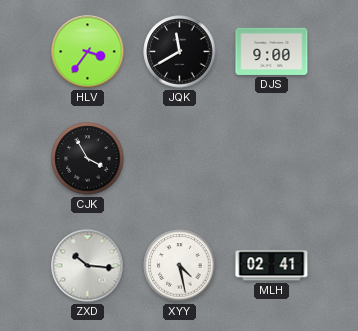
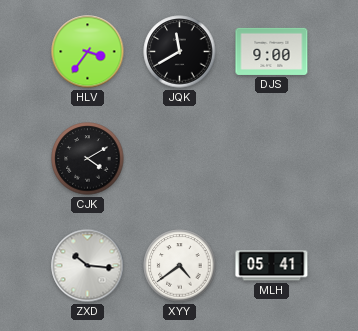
CJK: 3:55 -> 4:10 (88, 159)
XYY: 4:28 -> 4:39 (180, 266)
MLH: 02:41 -> 05:41 (272, 266)
